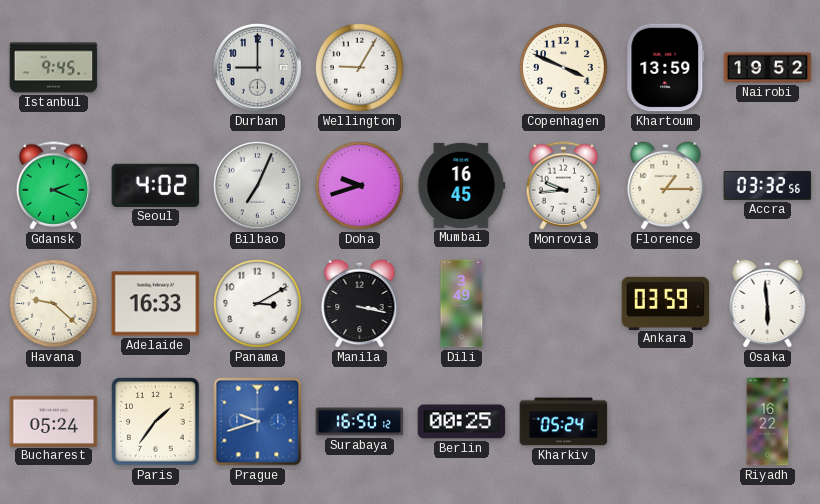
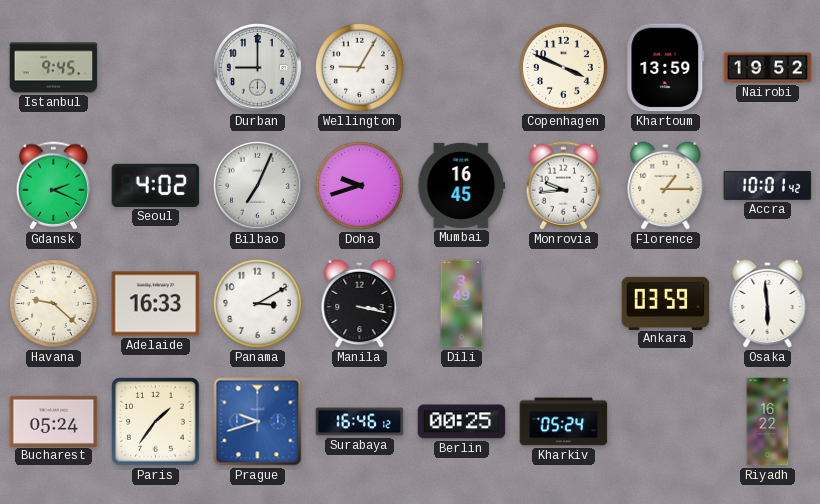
Accra: 03:32 -> 10:01 (768, 185)
Surabaya: 16:50 -> 16:46 (360, 422)
